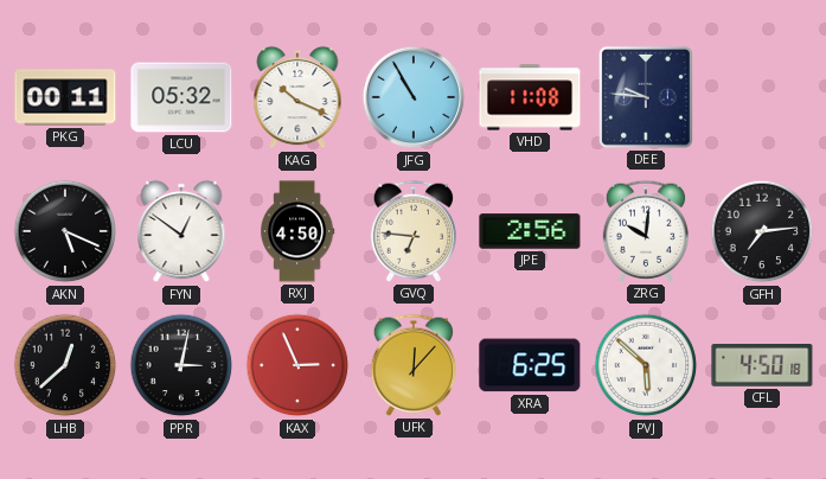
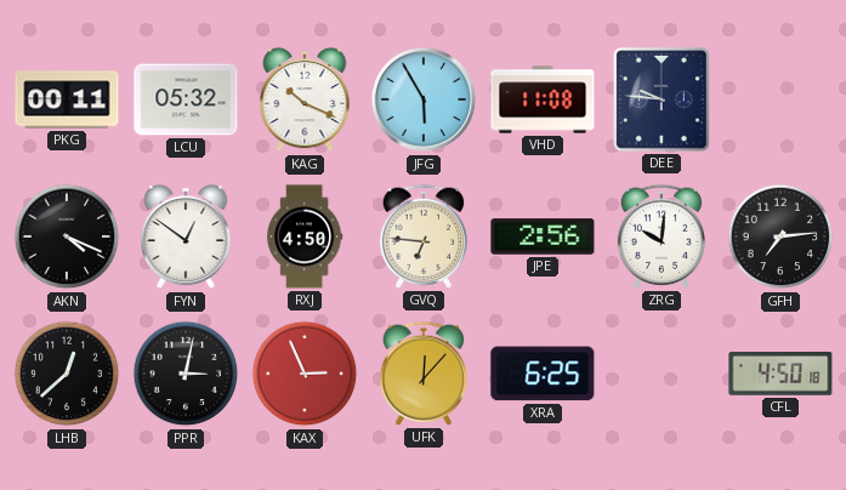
JFG: 10:55 -> 5:55 (424, 99)
AKN: 5:19 -> 4:19 (67, 237)
PVJ: 5:52 -> none (646, 365)
